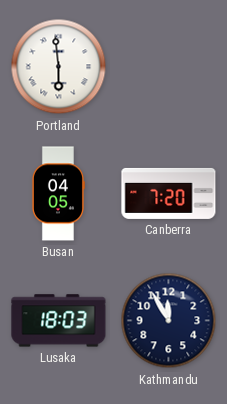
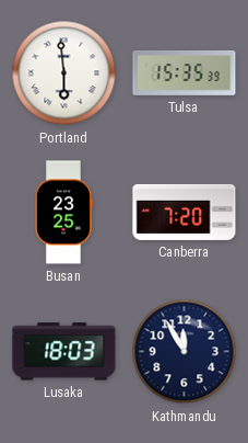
Tulsa: none -> 15:35 (185, 72)
Busan: 04:05 -> 23:25 (63, 213)
